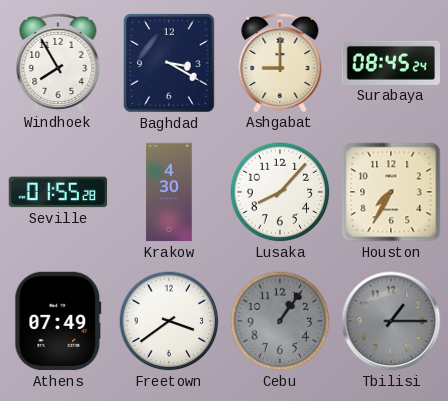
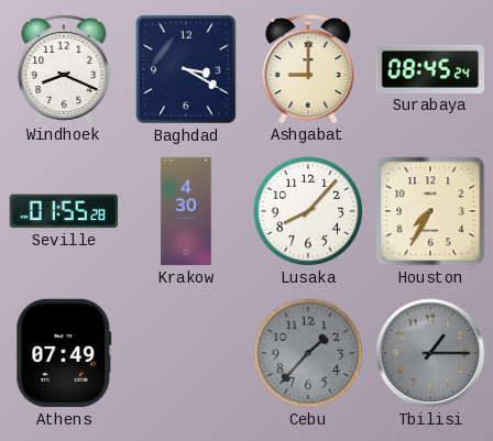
Windhoek: 7:55 -> 8:19 (64, 68)
Freetown: 3:39 -> none (169, 321)
Cebu: 1:06 -> 1:37 (308, 353)
